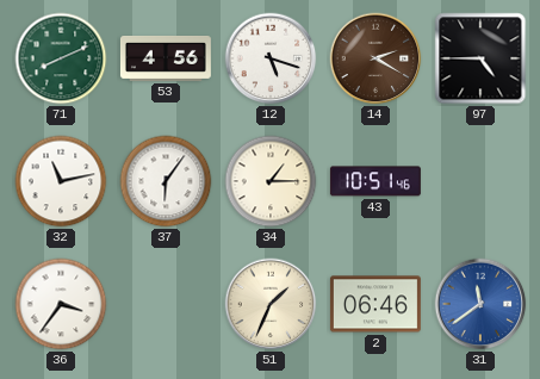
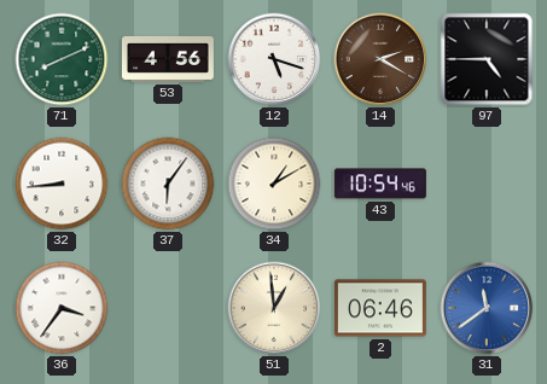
32: 11:13 -> 8:44 (62, 184)
34: 1:15 -> 1:10 (274, 184)
43: 10:51 -> 10:54 (380, 184)
51: 1:34 -> 12:59 (274, 308)
